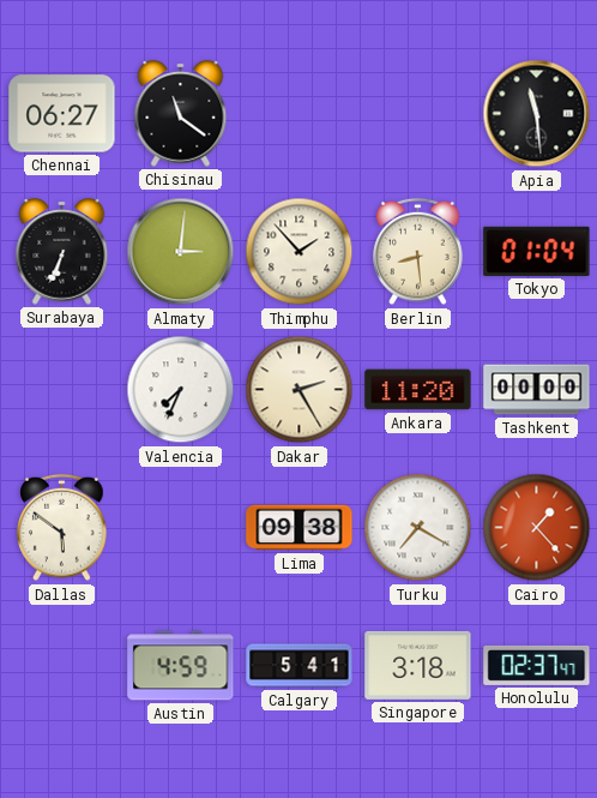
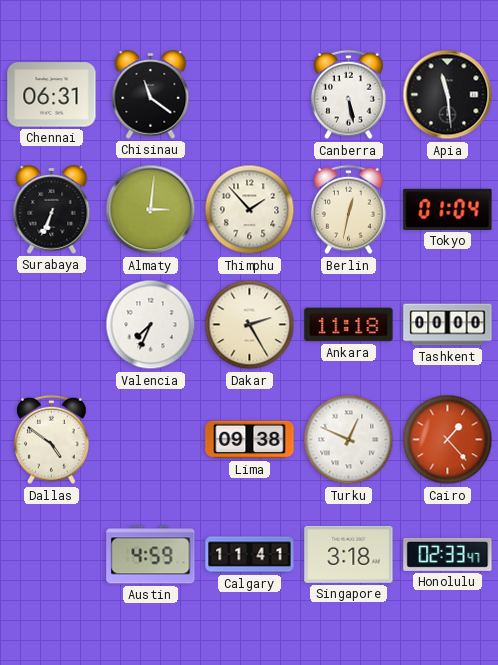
Chennai: 06:27 -> 06:31 (52, 95)
Canberra: none -> 5:28 (349, 95)
Berlin: 8:29 -> 12:32 (349, 210)
Ankara: 11:20 -> 11:18 (349, 325)
Dallas: 5:51 -> 4:51 (52, 440)
Turku: 7:20 -> 12:49 (349, 440)
Calgary: 5:41 -> 11:41 (250, 555)
Honolulu: 02:37 -> 02:33 (448, 554)
